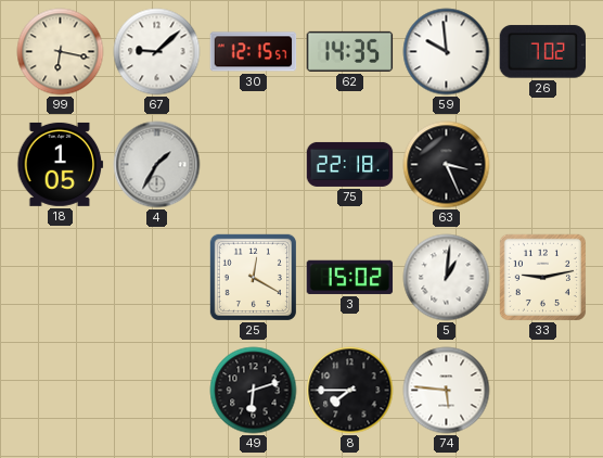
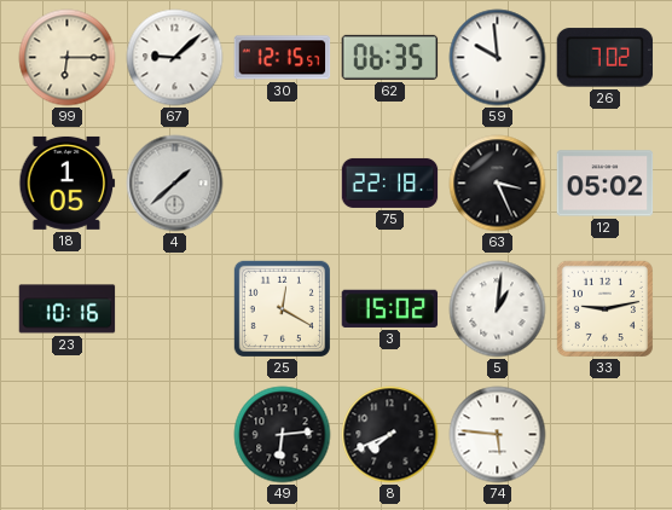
99: 6:17 -> 6:15 (68, 58)
62: 14:35 -> 06:35 (390, 57)
4: 1:35 -> 1:38 (175, 184)
12: none -> 05:02 (606, 184)
23: none -> 10:16 (68, 309)
49: 6:12 -> 6:14 (283, 435)
8: 7:45 -> 7:41 (390, 435)
